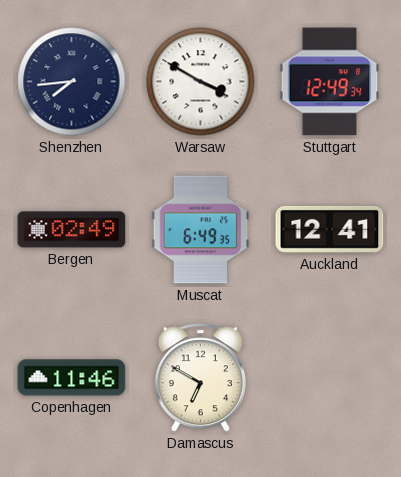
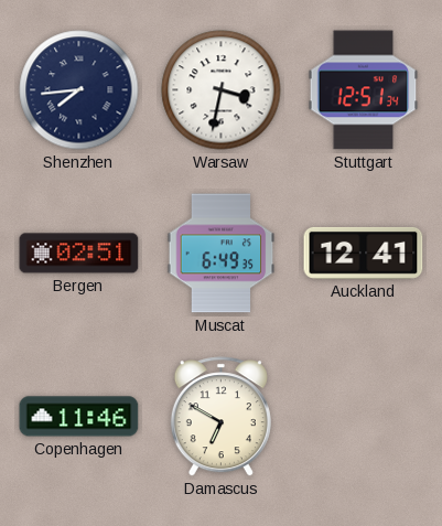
Warsaw: 3:50 -> 3:32 (222, 90)
Stuttgart: 12:49 -> 12:51 (364, 90)
Bergen: 02:49 -> 02:51 (79, 254)
